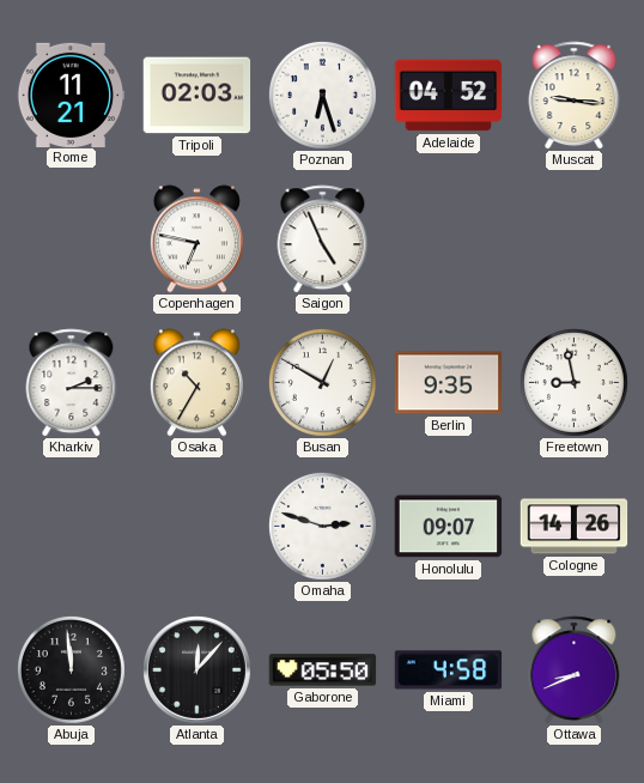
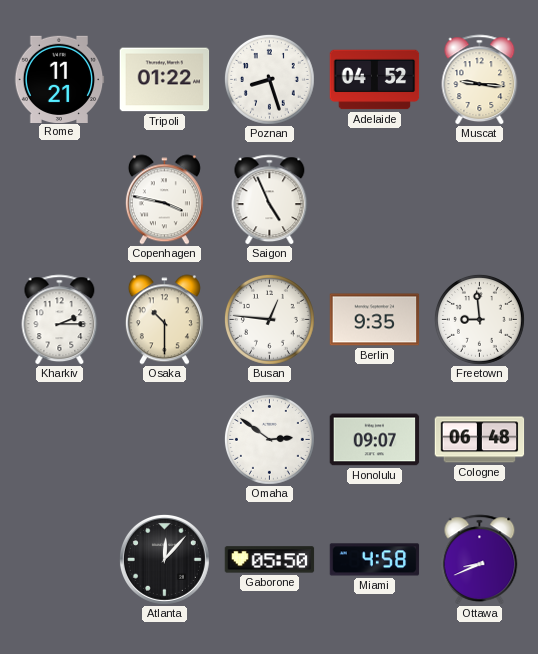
Tripoli: 02:03 -> 01:22 (165, 80)
Poznan: 6:27 -> 8:27 (269, 79)
Copenhagen: 6:47 -> 3:47 (164, 200)
Osaka: 10:35 -> 10:30 (164, 320)
Busan: 12:50 -> 12:46 (269, 319)
Freetown: 8:58 -> 8:59 (479, 319)
Omaha: 2:48 -> 2:51 (269, 439)
Cologne: 14:26 -> 06:48 (480, 440)
Abuja: 11:59 -> none (71, 669)
